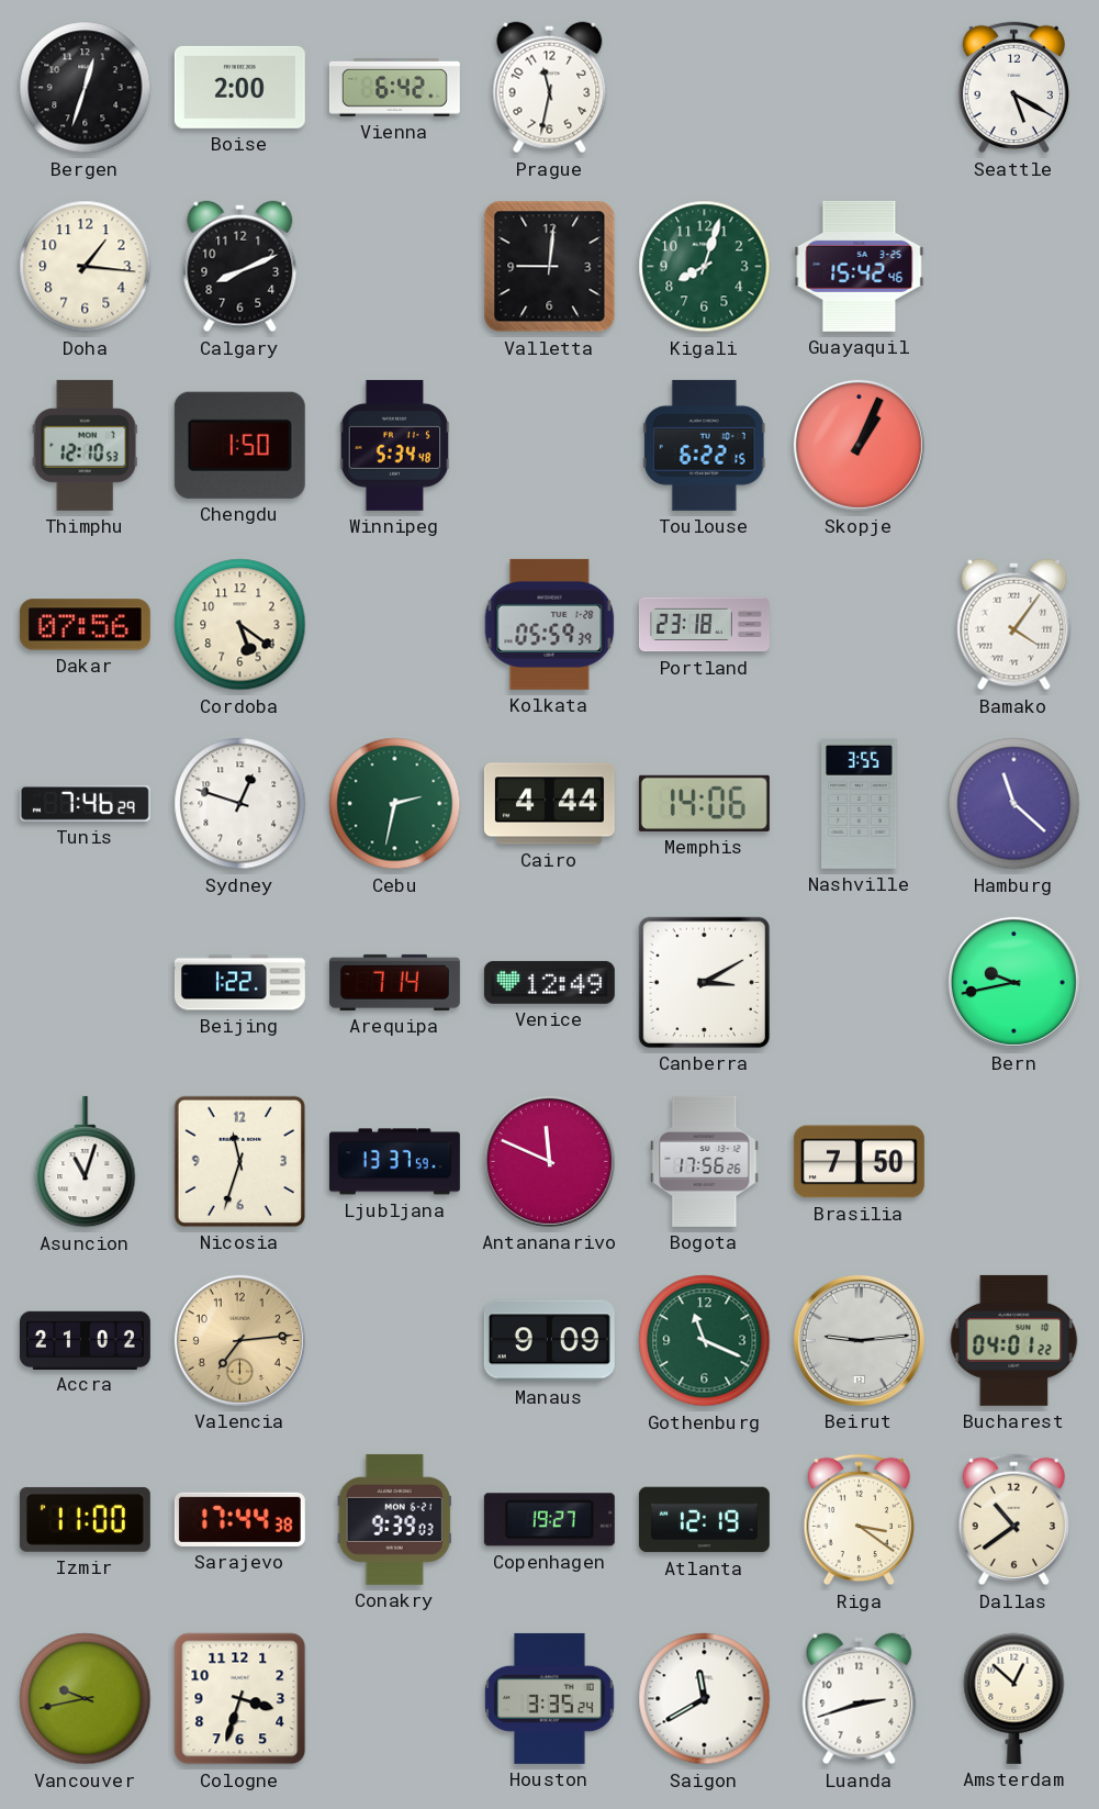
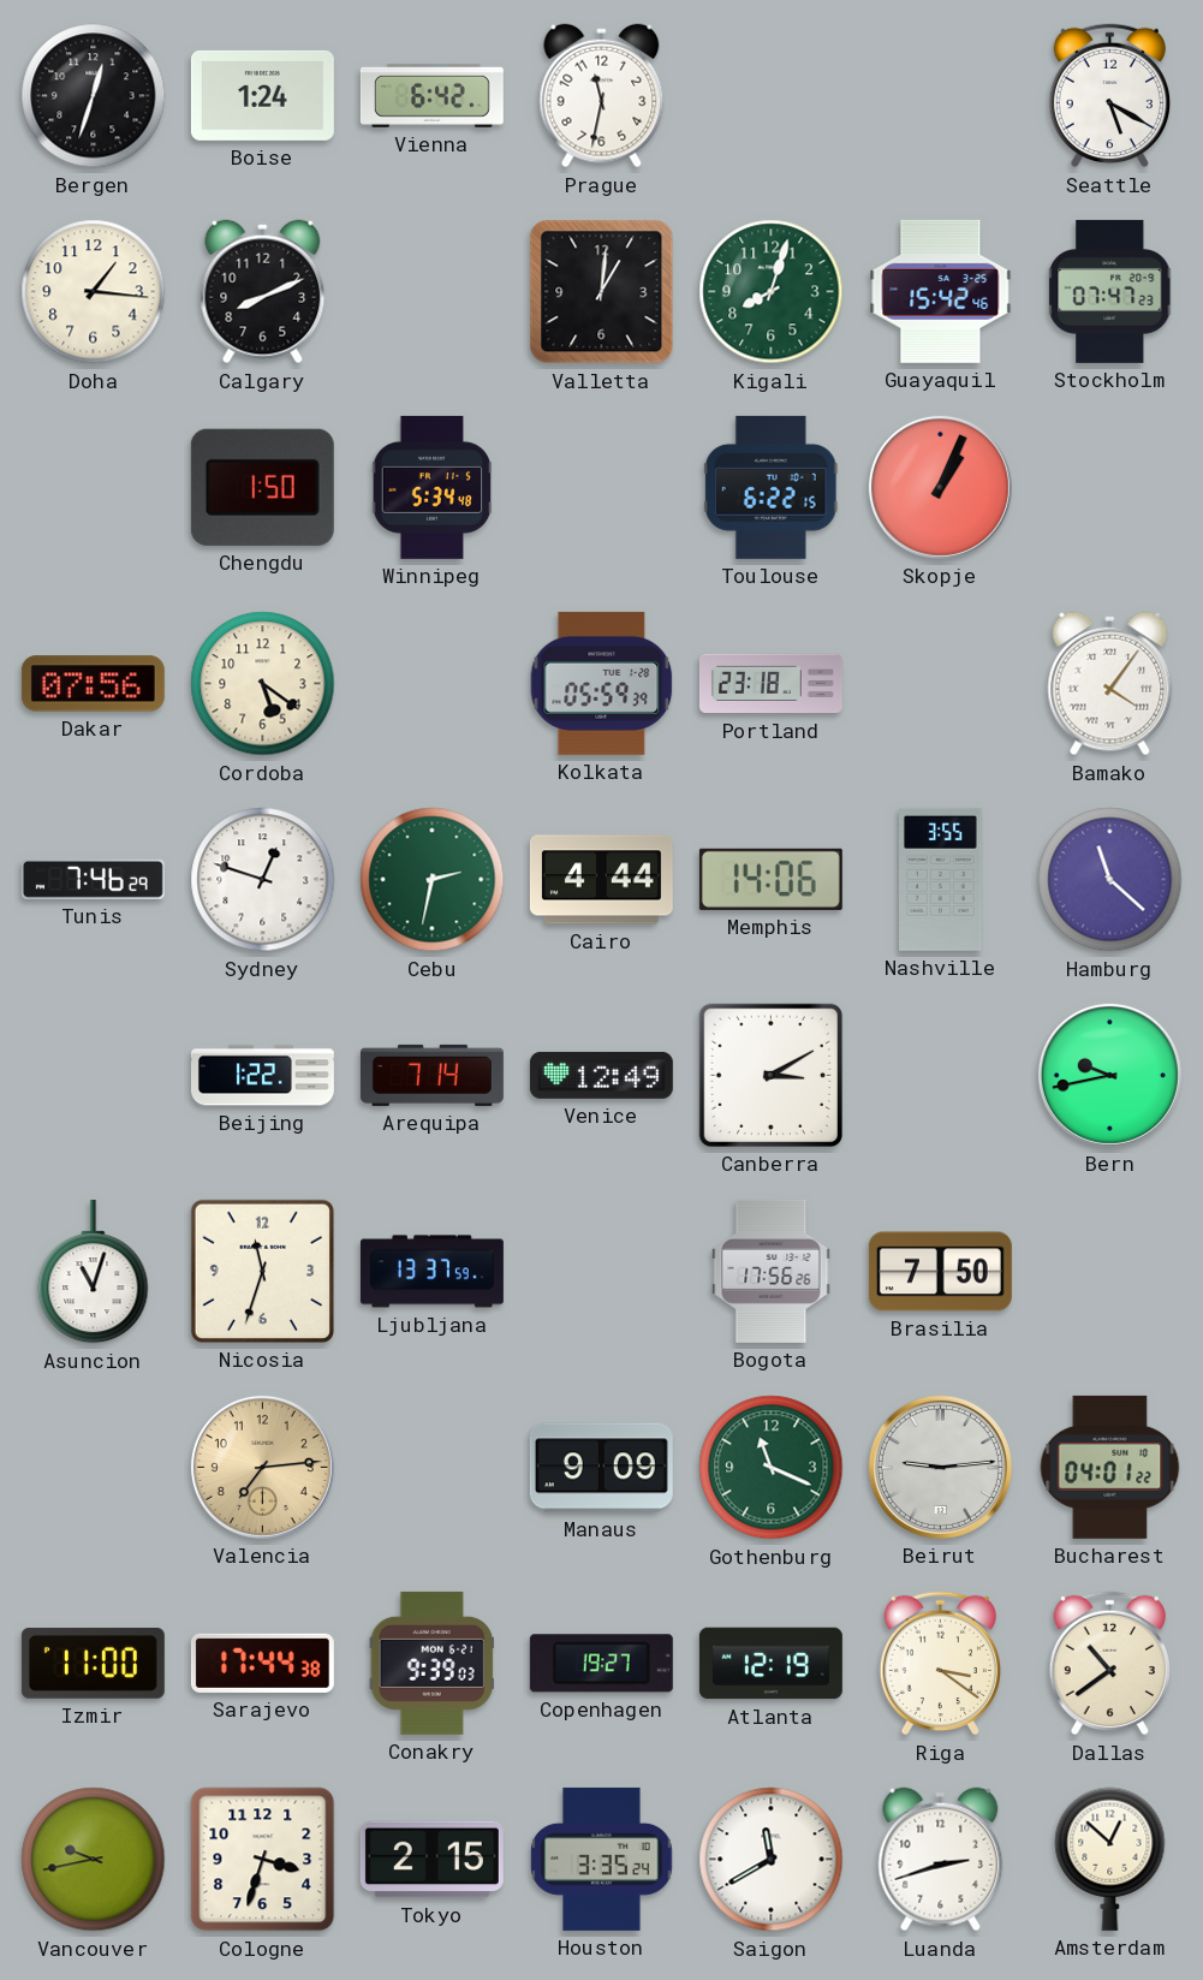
Boise: 2:00 -> 1:24 (262, 95)
Valletta: 9:01 -> 1:01 (602, 292)
Stockholm: none -> 07:47 (1110, 291)
Thimphu: 12:10 -> none (85, 445)
Antananarivo: 11:49 -> none (549, 1161)
Accra: 21:02 -> none (85, 1340)
Tokyo: none -> 2:15 (431, 1860)
